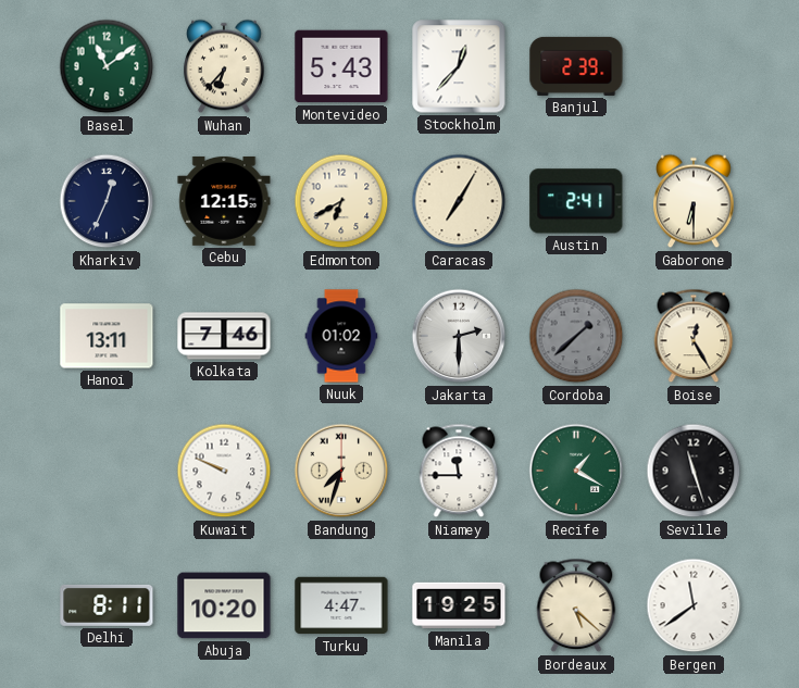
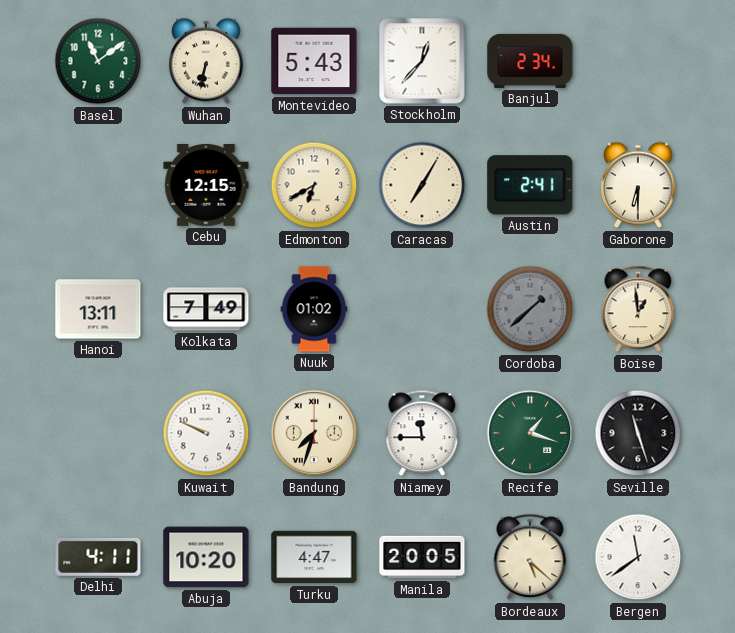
Wuhan: 6:37 -> 6:32 (206, 61)
Banjul: 2:39 -> 2:34 (530, 61)
Kharkiv: 12:34 -> none (107, 201)
Kolkata: 7:46 -> 7:49 (206, 309)
Jakarta: 2:30 -> none (459, 336)
Boise: 12:25 -> 12:59 (638, 309)
Recife: 1:20 -> 1:18 (530, 433)
Delhi: 8:11 -> 4:11 (98, 557)
Manila: 19:25 -> 20:05 (422, 557)
